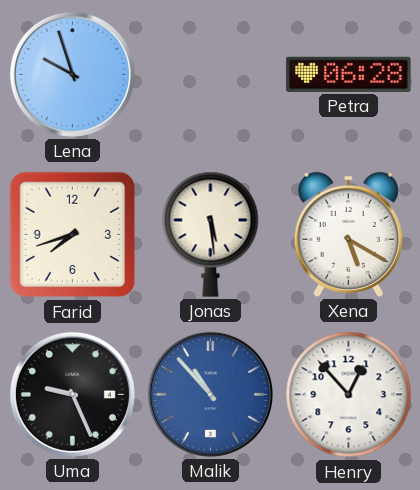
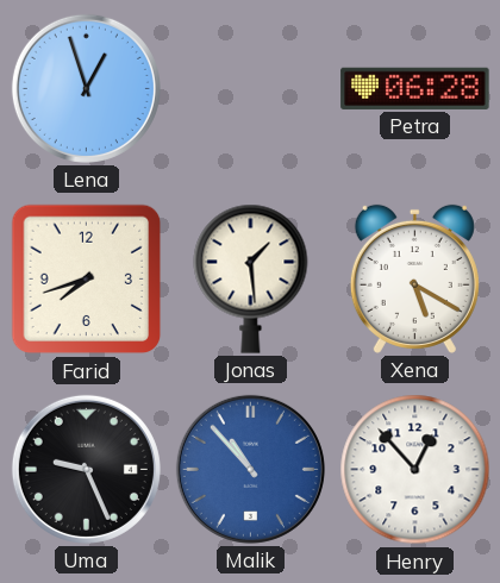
Lena: 9:57 -> 12:57 (86, 88)
Jonas: 5:29 -> 1:29 (251, 278)
